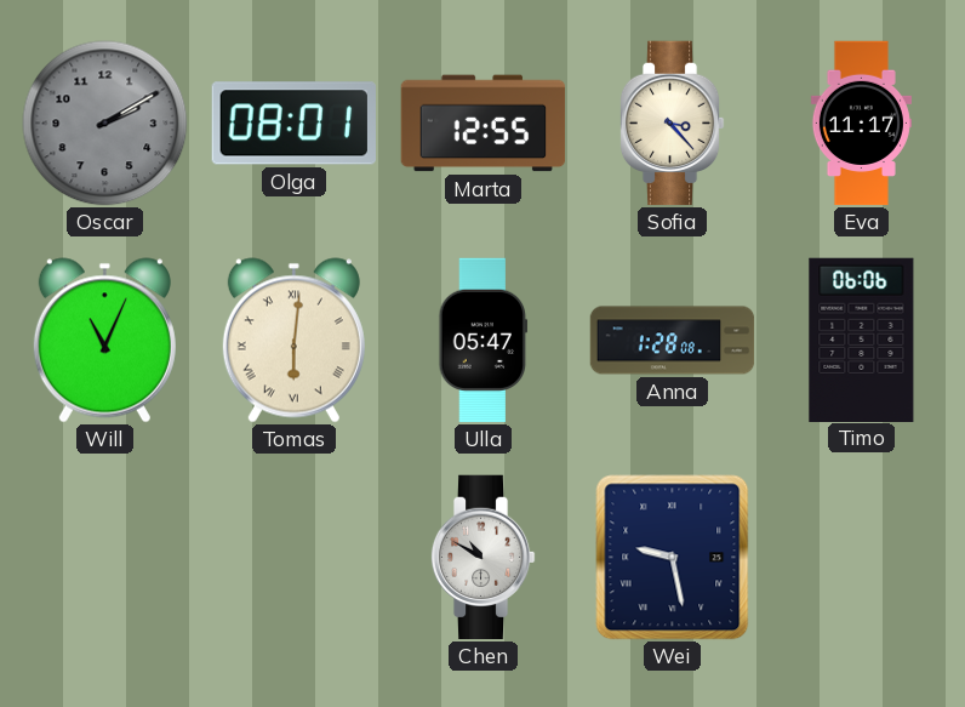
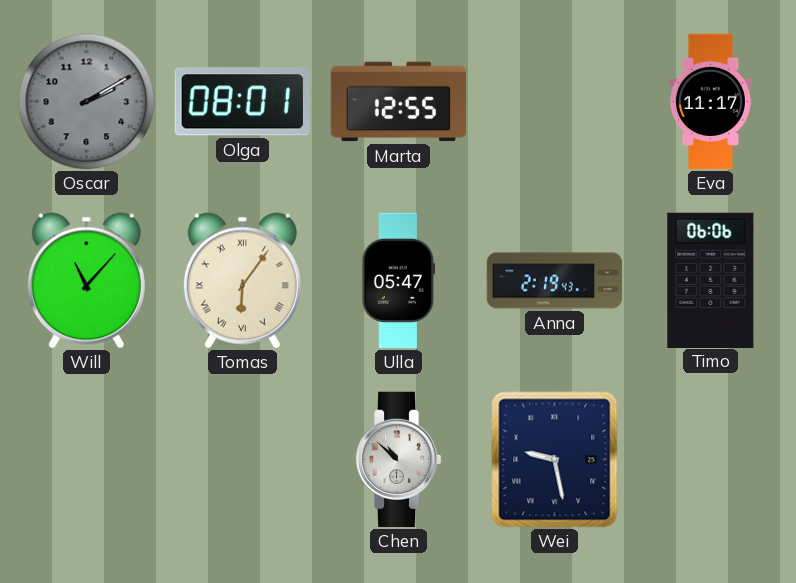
Sofia: 3:23 -> none (672, 124)
Will: 11:04 -> 11:07 (86, 281)
Tomas: 6:01 -> 6:06 (242, 281)
Anna: 1:28 -> 2:19 (555, 281)
Chen: 10:50 -> 10:52 (398, 460)
